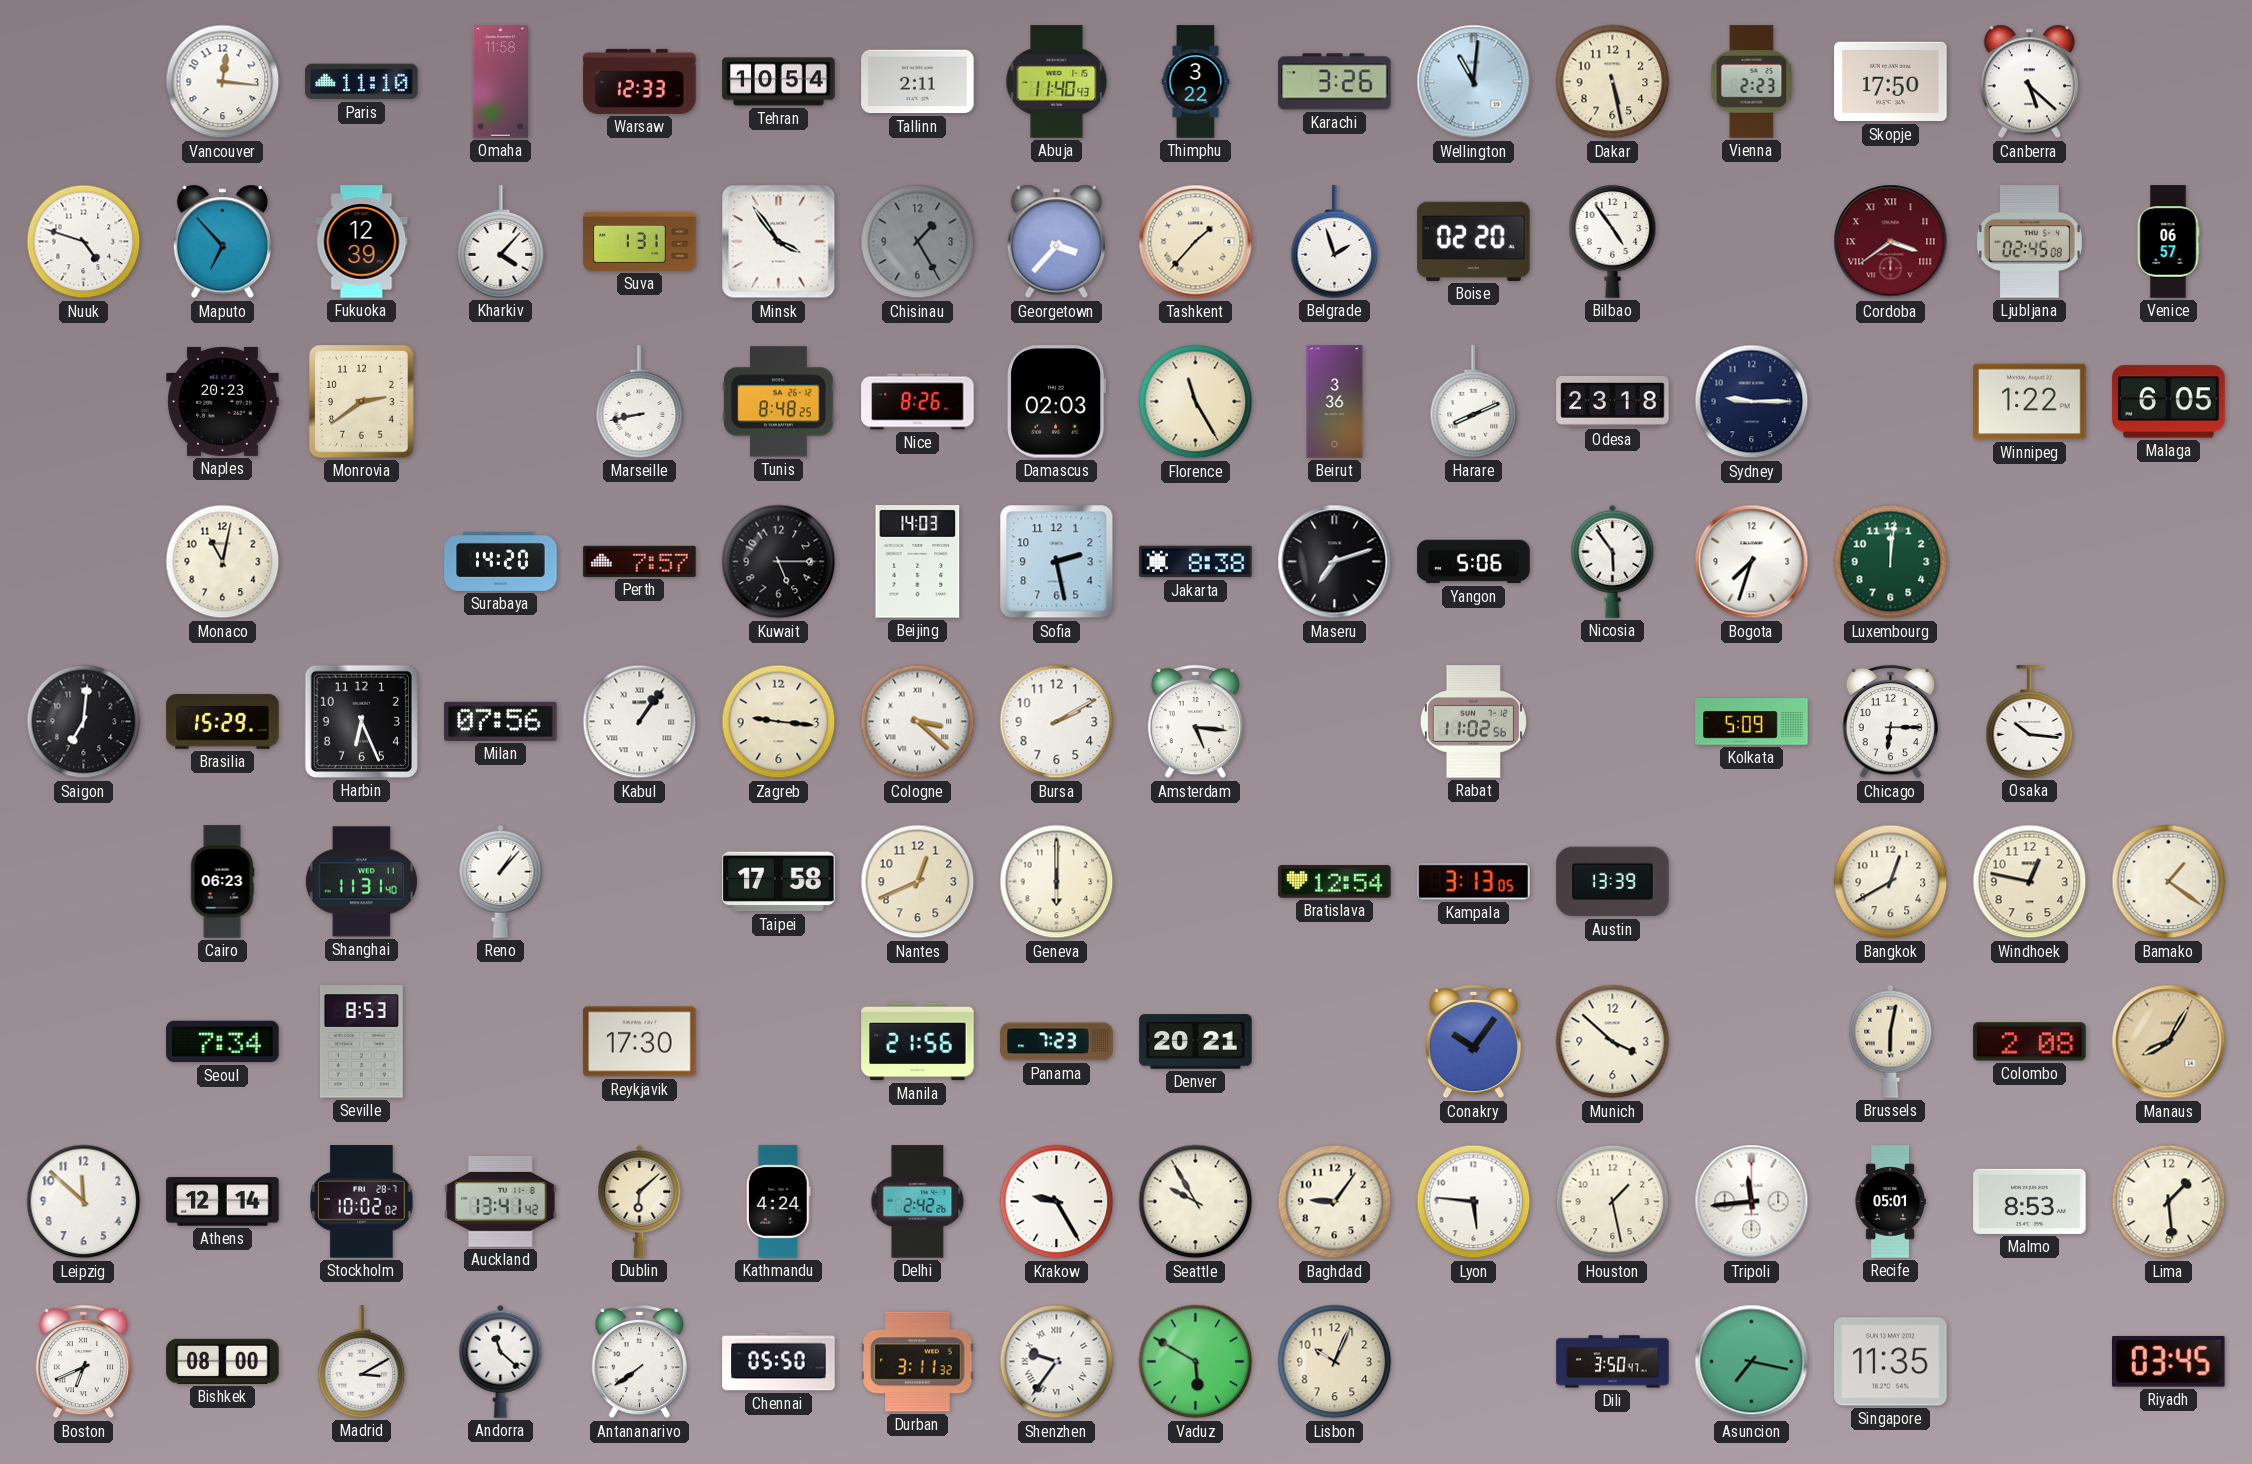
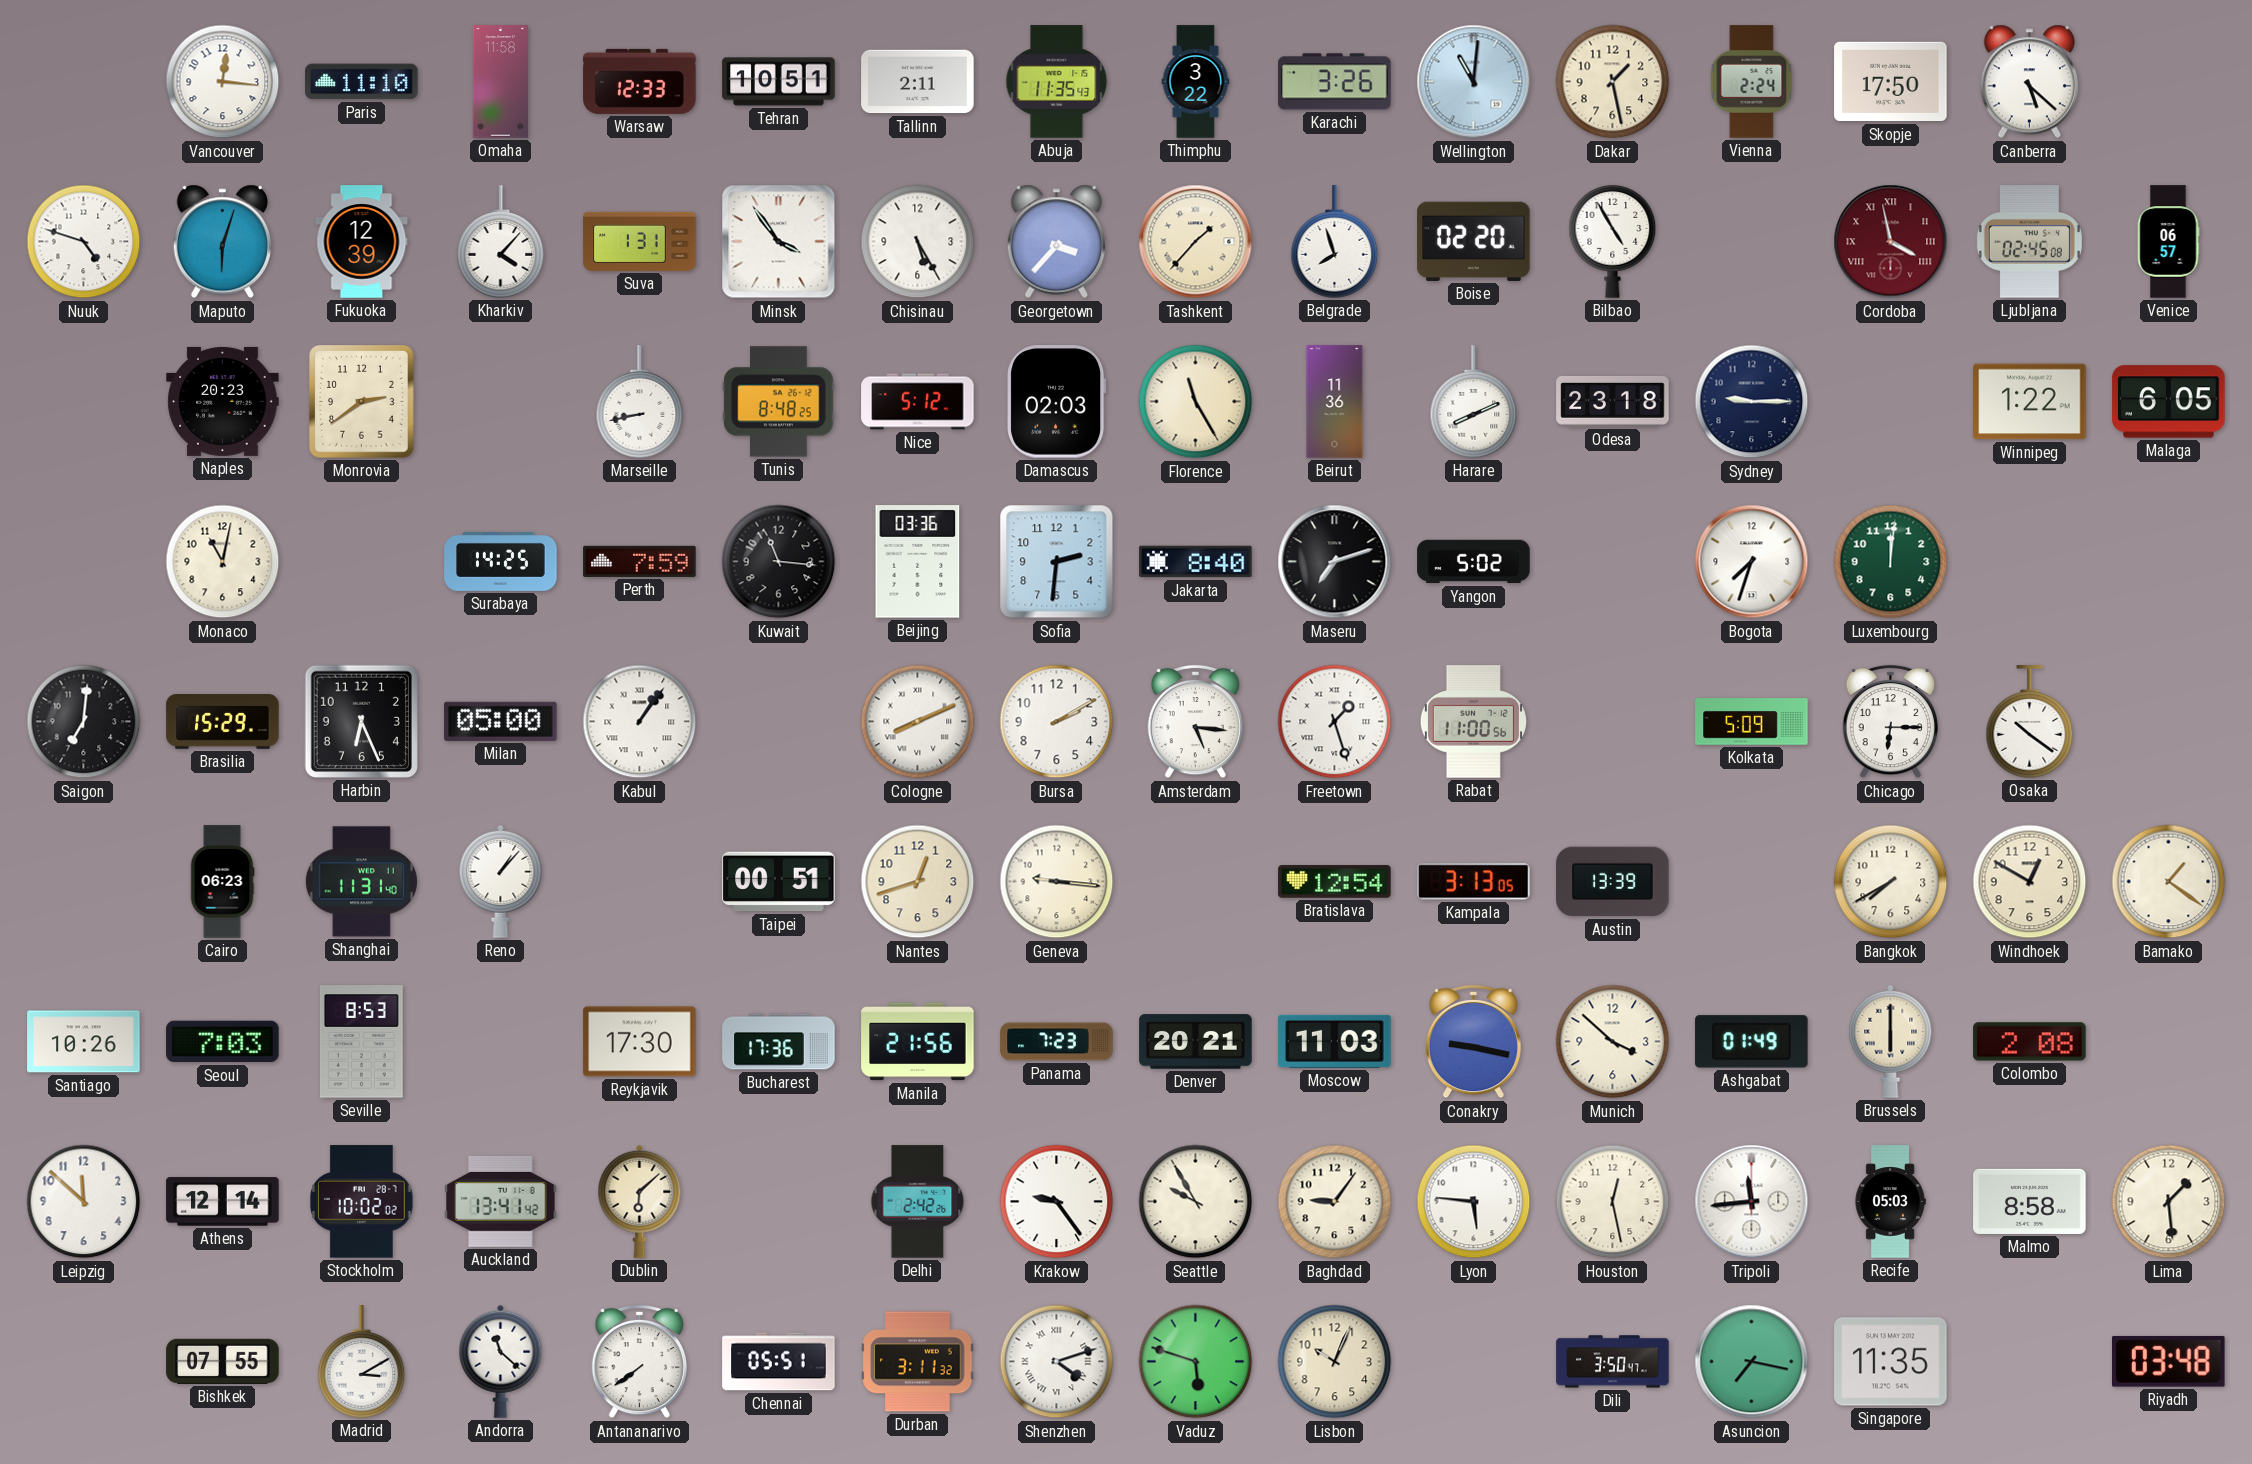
Tehran: 10:54 -> 10:51 (779, 82)
Abuja: 11:40 -> 11:35 (1057, 82)
Dakar: 5:28 -> 1:28 (1613, 82)
Vienna: 2:23 -> 2:24 (1752, 82)
Maputo: 6:53 -> 6:03 (222, 242)
Chisinau: 1:25 -> 5:25 (918, 242)
Chisinau dial: grey -> white (918, 242)
Belgrade: 1:57 -> 7:57 (1335, 242)
Bilbao: 4:54 -> 4:55 (1613, 242)
Cordoba: 3:39 -> 3:58 (1891, 242)
Nice: 8:26 -> 5:12 (918, 402)
Beirut: 3:36 -> 11:36 (1335, 402)
Surabaya: 14:20 -> 14:25 (501, 561)
Perth: 7:57 -> 7:59 (640, 561)
Kuwait: 5:15 -> 11:16 (779, 562)
Beijing: 14:03 -> 03:36 (918, 562)
Sofia: 2:28 -> 2:31 (1057, 562)
Jakarta: 8:38 -> 8:40 (1196, 562)
Yangon: 5:06 -> 5:02 (1474, 562)
Nicosia: 5:54 -> none (1613, 561)
Milan: 07:56 -> 05:00 (501, 721)
Zagreb: 9:16 -> none (779, 722)
Cologne: 3:22 -> 8:11 (918, 722)
Freetown: none -> 1:27 (1335, 722)
Rabat: 11:02 -> 11:00 (1473, 722)
Osaka: 10:16 -> 10:21 (2030, 722)
Taipei: 17:58 -> 00:51 (779, 882)
Nantes: 12:41 -> 12:42 (918, 882)
Geneva: 6:00 -> 9:16 (1057, 882)
Bangkok: 12:40 -> 7:40 (1891, 882)
Windhoek: 12:47 -> 12:50 (2030, 882)
Santiago: none -> 10:26 (84, 1042)
Seoul: 7:34 -> 7:03 (223, 1042)
Bucharest: none -> 17:36 (779, 1042)
Moscow: none -> 11:03 (1335, 1041)
Conakry: 10:06 -> 9:17 (1473, 1042)
Ashgabat: none -> 01:49 (1752, 1042)
Brussels: 6:02 -> 6:00 (1891, 1041)
Manaus: 8:05 -> none (2169, 1042)
Kathmandu: 4:24 -> none (778, 1202)
Krakow: 9:25 -> 9:24 (1057, 1202)
Houston: 1:28 -> 12:28 (1613, 1202)
Recife: 05:01 -> 05:03 (1890, 1202)
Malmo: 8:53 -> 8:58 (2030, 1201)
Boston: 6:41 -> none (83, 1362)
Bishkek: 08:00 -> 07:55 (223, 1361)
Chennai: 05:50 -> 05:51 (779, 1362)
Shenzhen: 9:36 -> 4:12 (1057, 1362)
Vaduz: 5:50 -> 5:48 (1196, 1362)
Riyadh: 03:45 -> 03:48 (2169, 1361)
